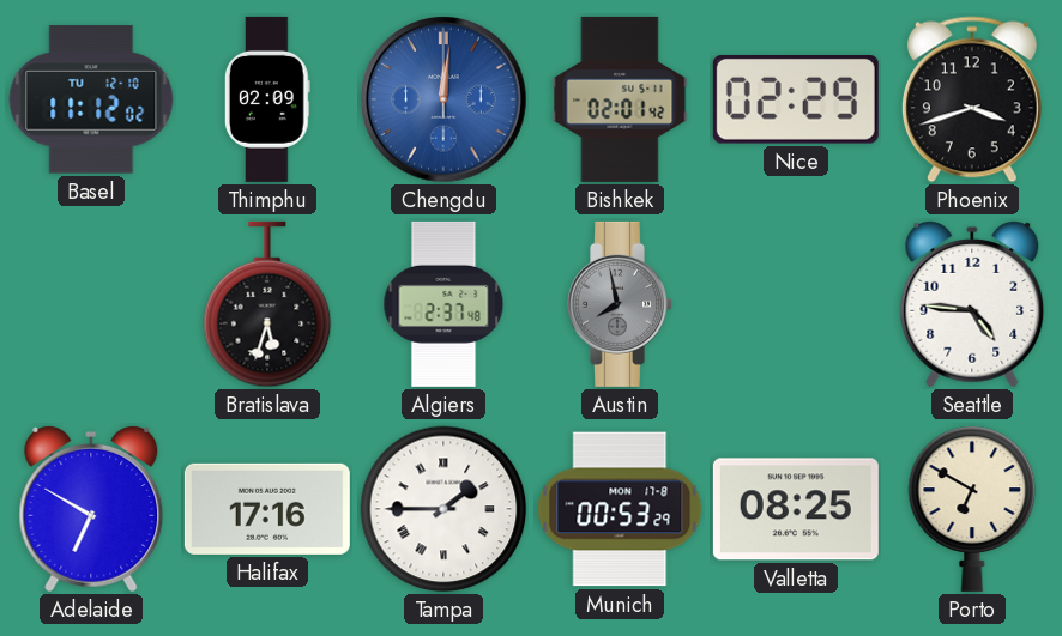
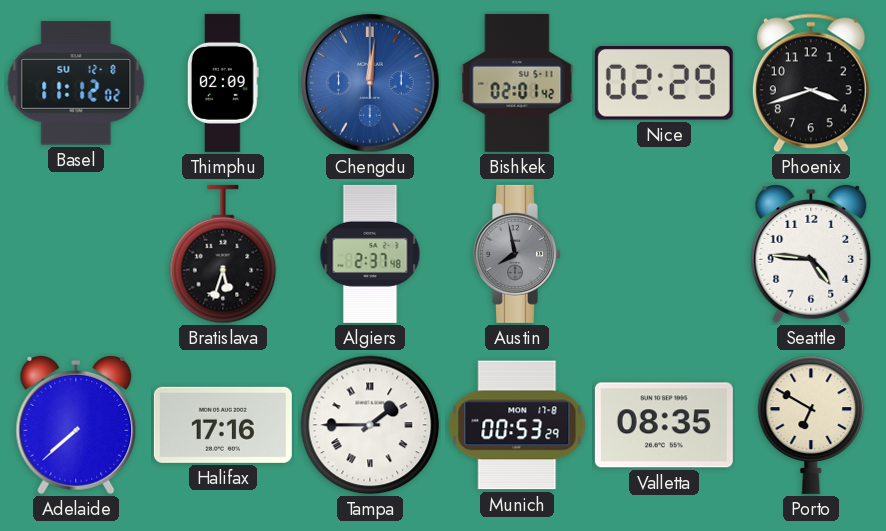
Basel date: TU 12-10 -> SU 12-8 (76, 83)
Adelaide: 6:50 -> 7:38 (76, 426)
Valletta: 08:25 -> 08:35 (664, 425)
